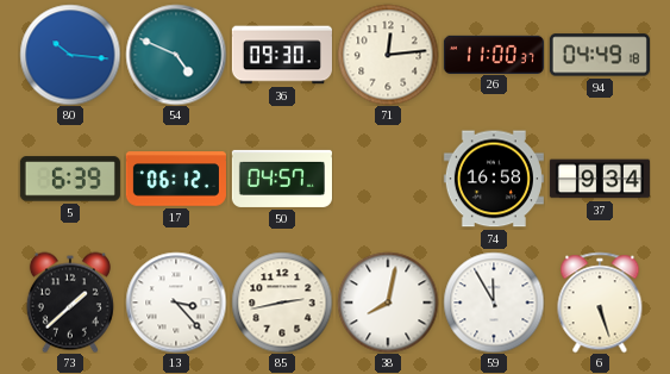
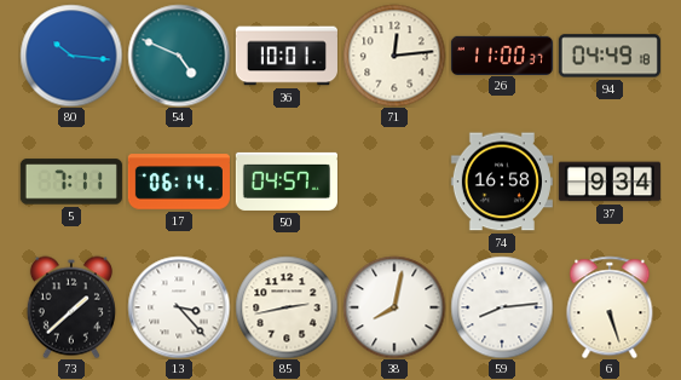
36: 09:30 -> 10:01 (287, 56)
5: 6:39 -> 7:11 (71, 182)
17: 06:12 -> 06:14 (179, 182)
59: 11:55 -> 8:14 (502, 307)
